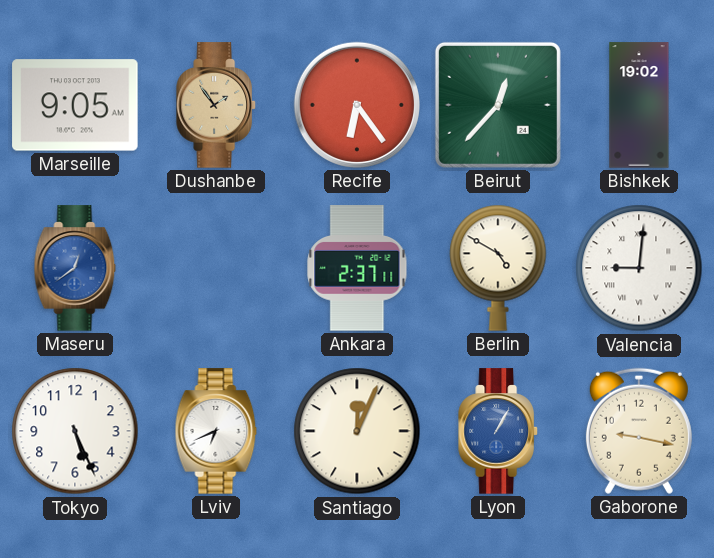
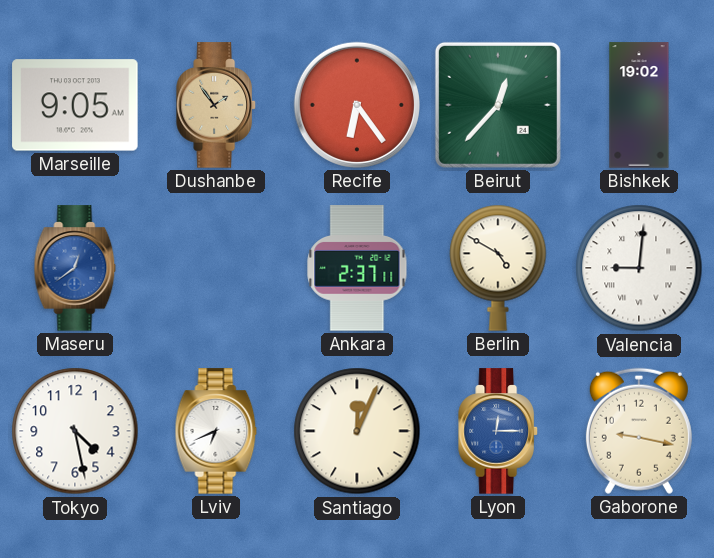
Tokyo: 5:26 -> 4:28 (75, 431)
Lyon: 1:05 -> 12:15 (499, 431)
